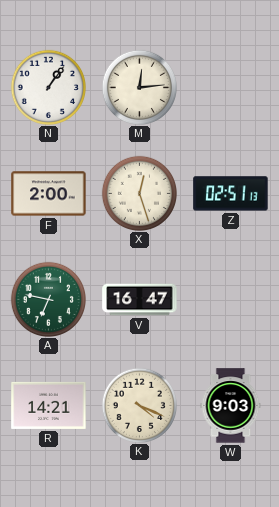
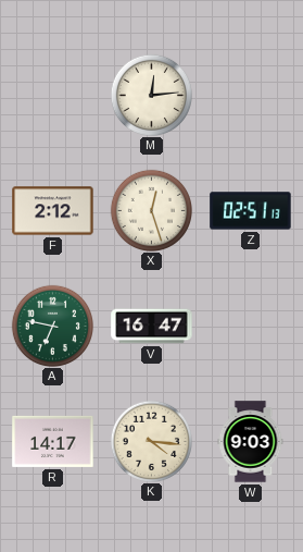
N: 1:06 -> none (48, 87)
F: 2:00 -> 2:12 (53, 211)
R: 14:21 -> 14:17 (53, 441)
K: 4:19 -> 4:16 (151, 441)
